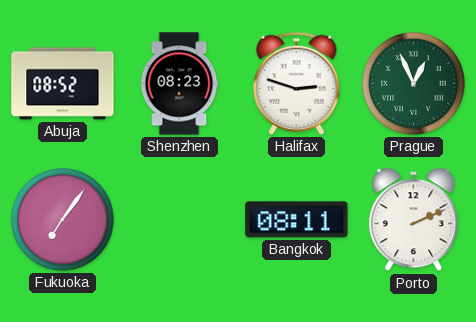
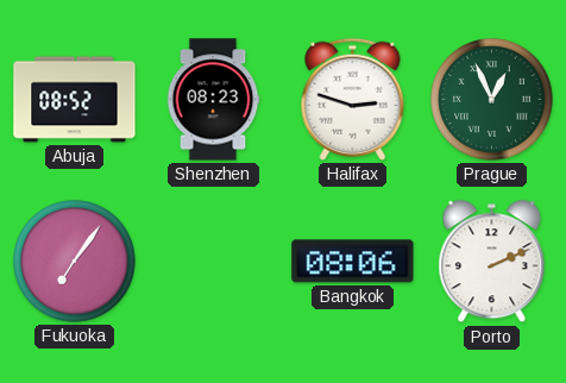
Bangkok: 08:11 -> 08:06 (353, 262)
